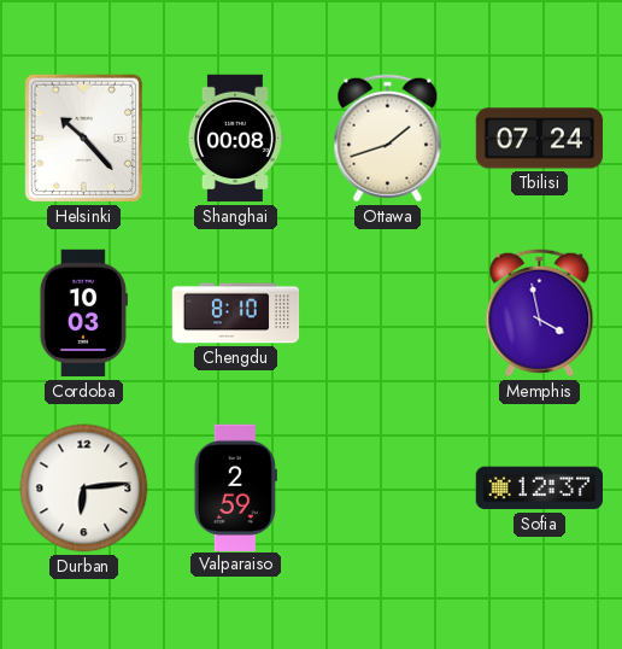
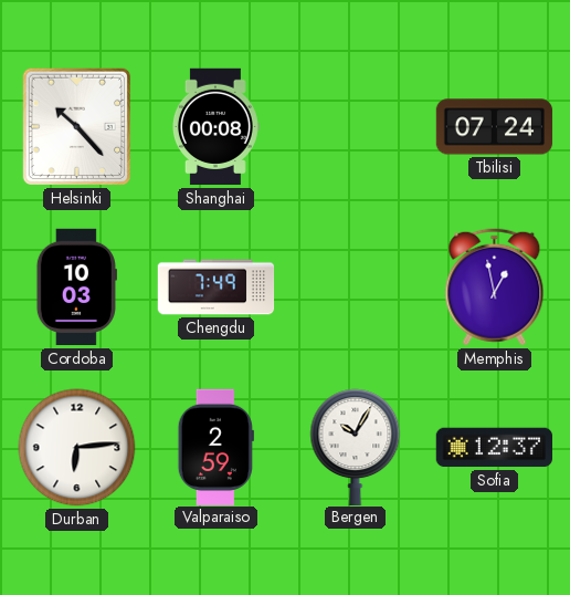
Ottawa: 1:42 -> none (388, 139)
Chengdu: 8:10 -> 7:49 (217, 288)
Memphis: 3:58 -> 12:58 (495, 288)
Bergen: none -> 10:05 (356, 447)
